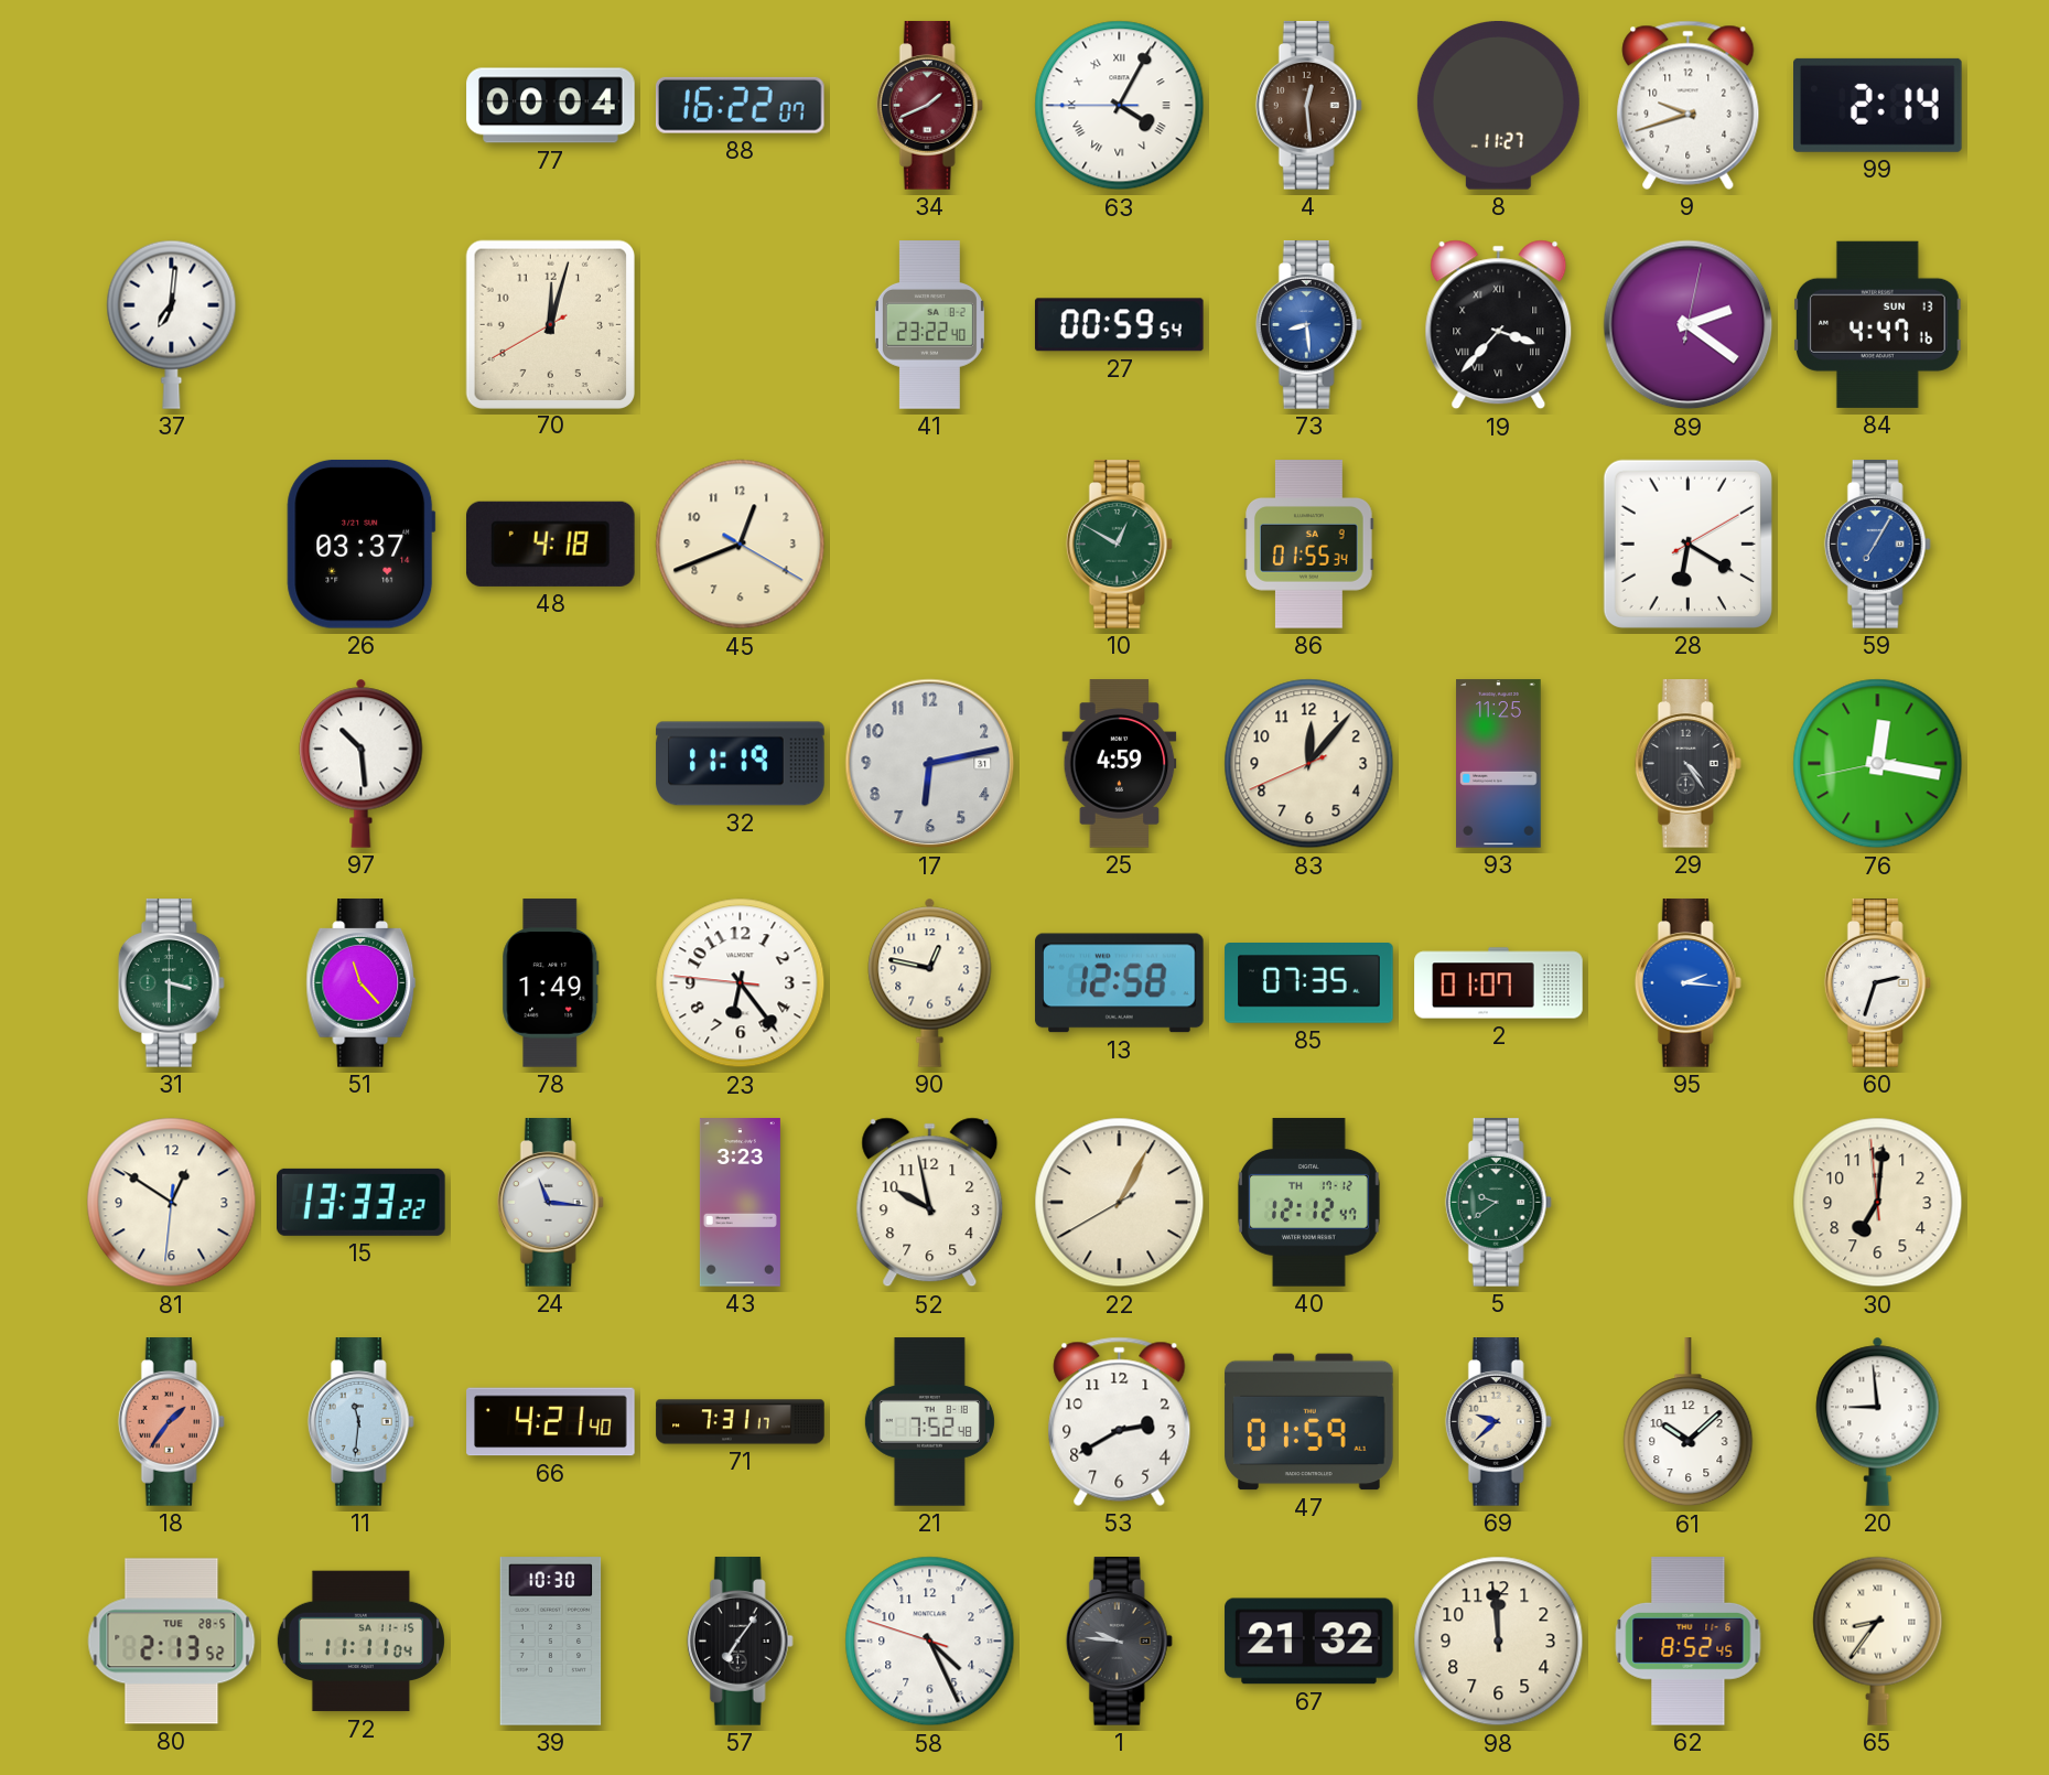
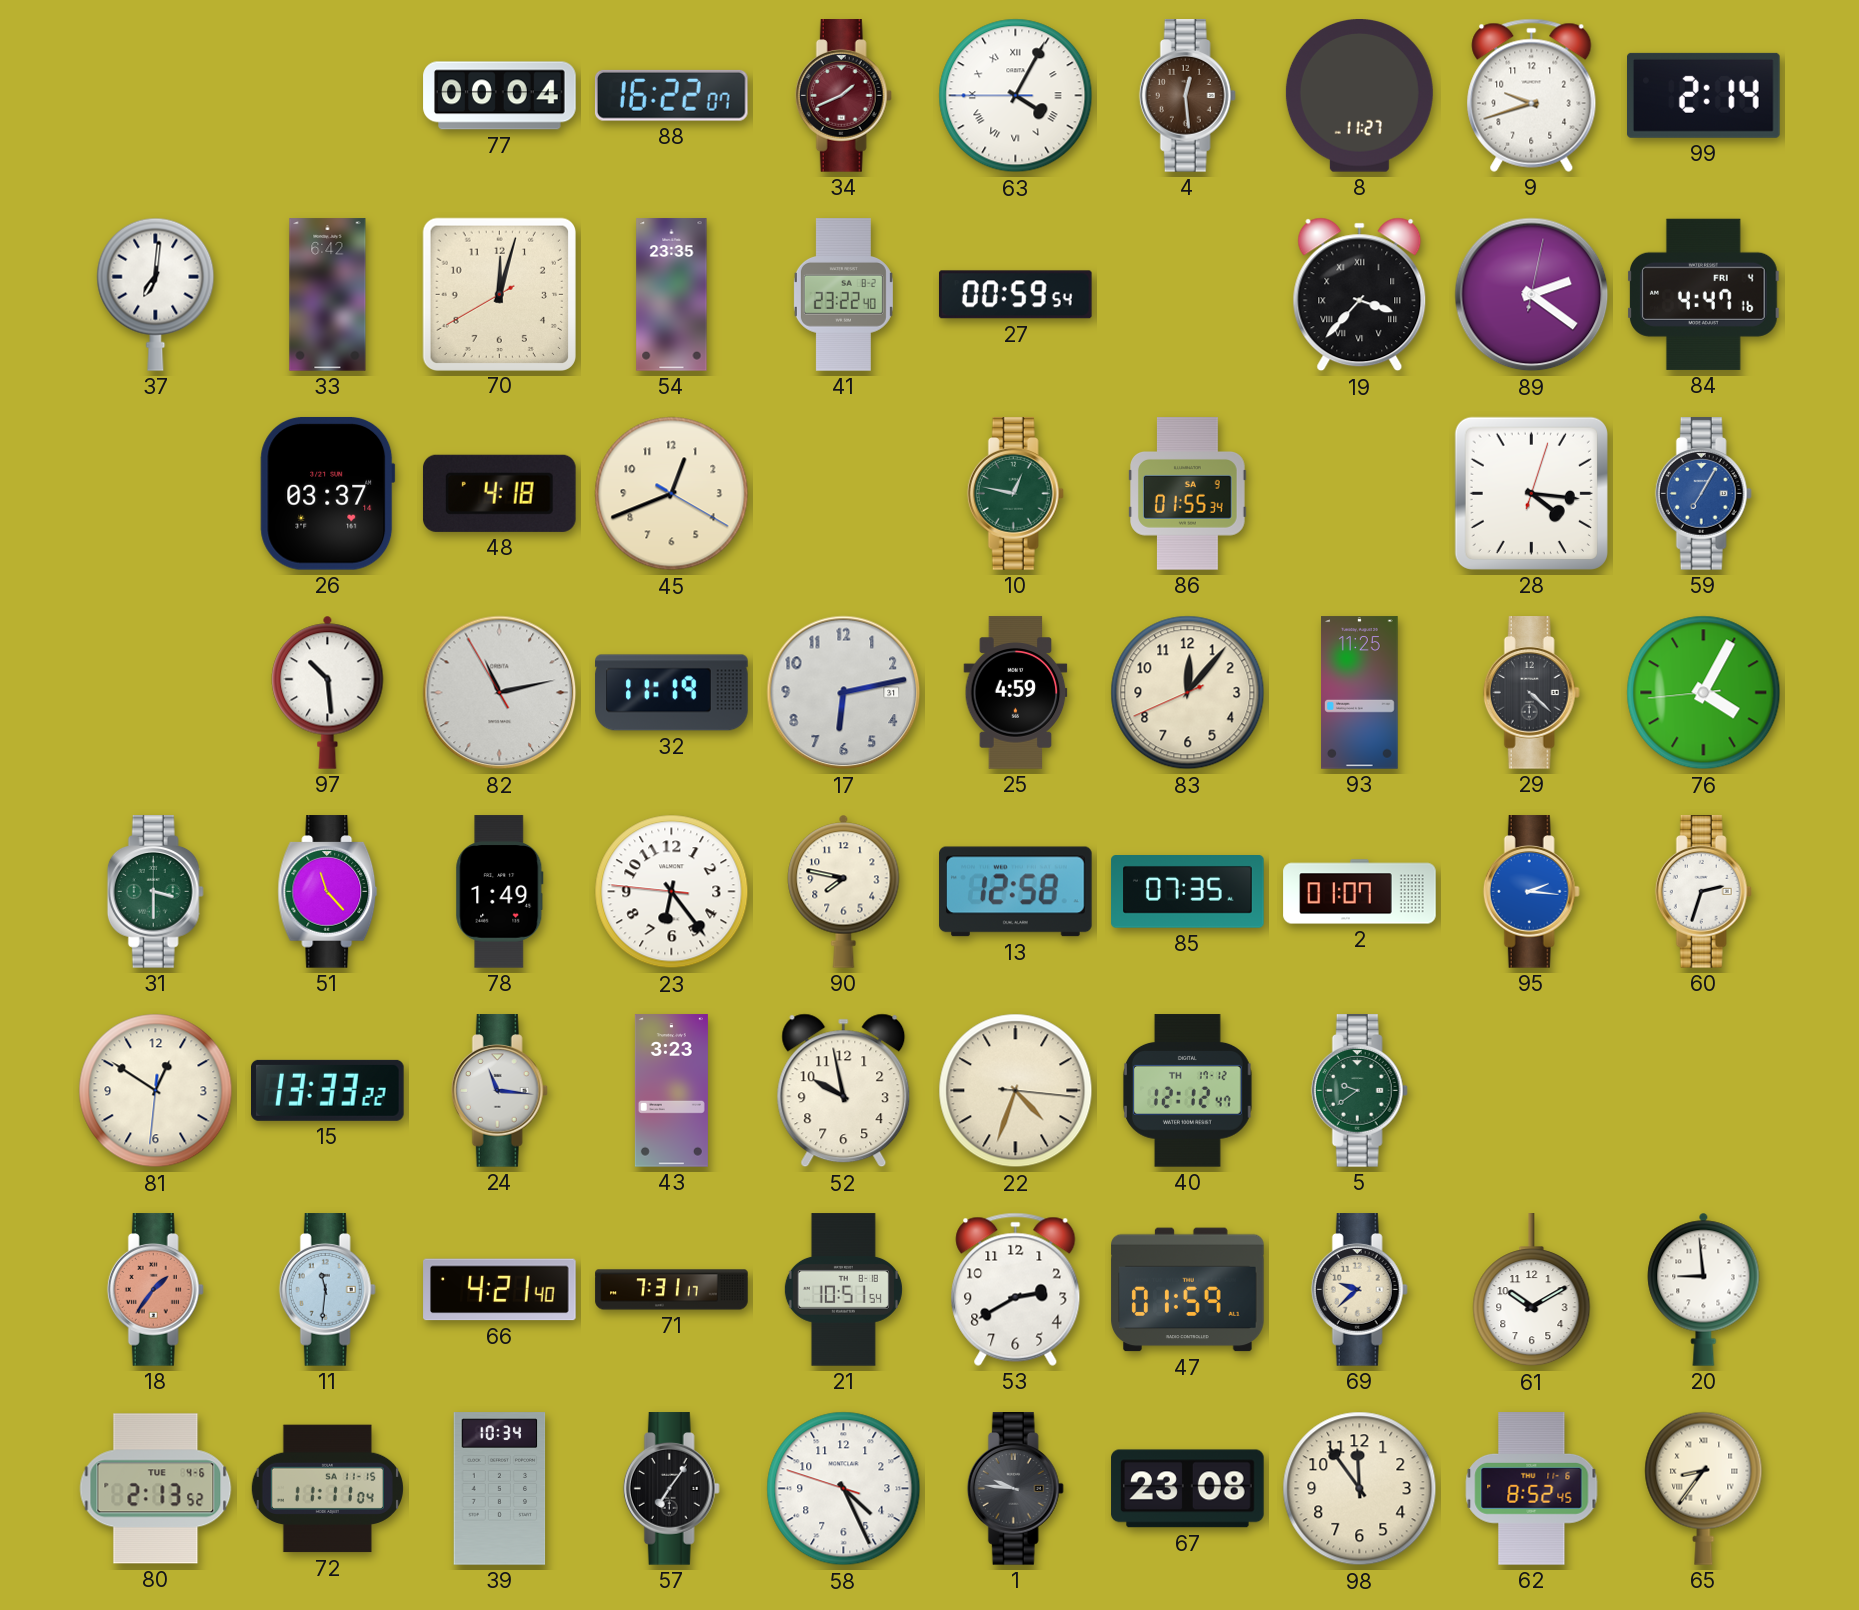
33: none -> 6:42 (328, 295)
54: none -> 23:35 (672, 295)
73: 8:29 -> none (1308, 325)
84 date: SUN 13 -> FRI 4 (1704, 294)
10: 12:50 -> 12:47 (1015, 494)
28: 6:20 -> 4:16 (1531, 493)
82: none -> 11:12 (500, 693)
29: 4:24 -> 4:22 (1531, 693)
76: 12:16 -> 4:04 (1704, 693)
90: 12:47 -> 7:47 (844, 891)
22: 1:04 -> 4:33 (1016, 1091)
30: 7:00 -> none (1878, 1203)
21: 7:52 -> 10:51 (843, 1290)
61: 10:08 -> 10:10 (1532, 1290)
80 date: TUE 28-5 -> TUE 4-6 (156, 1489)
39: 10:30 -> 10:34 (500, 1489)
67: 21:32 -> 23:08 (1188, 1489)
98: 11:59 -> 11:54 (1360, 1489)
